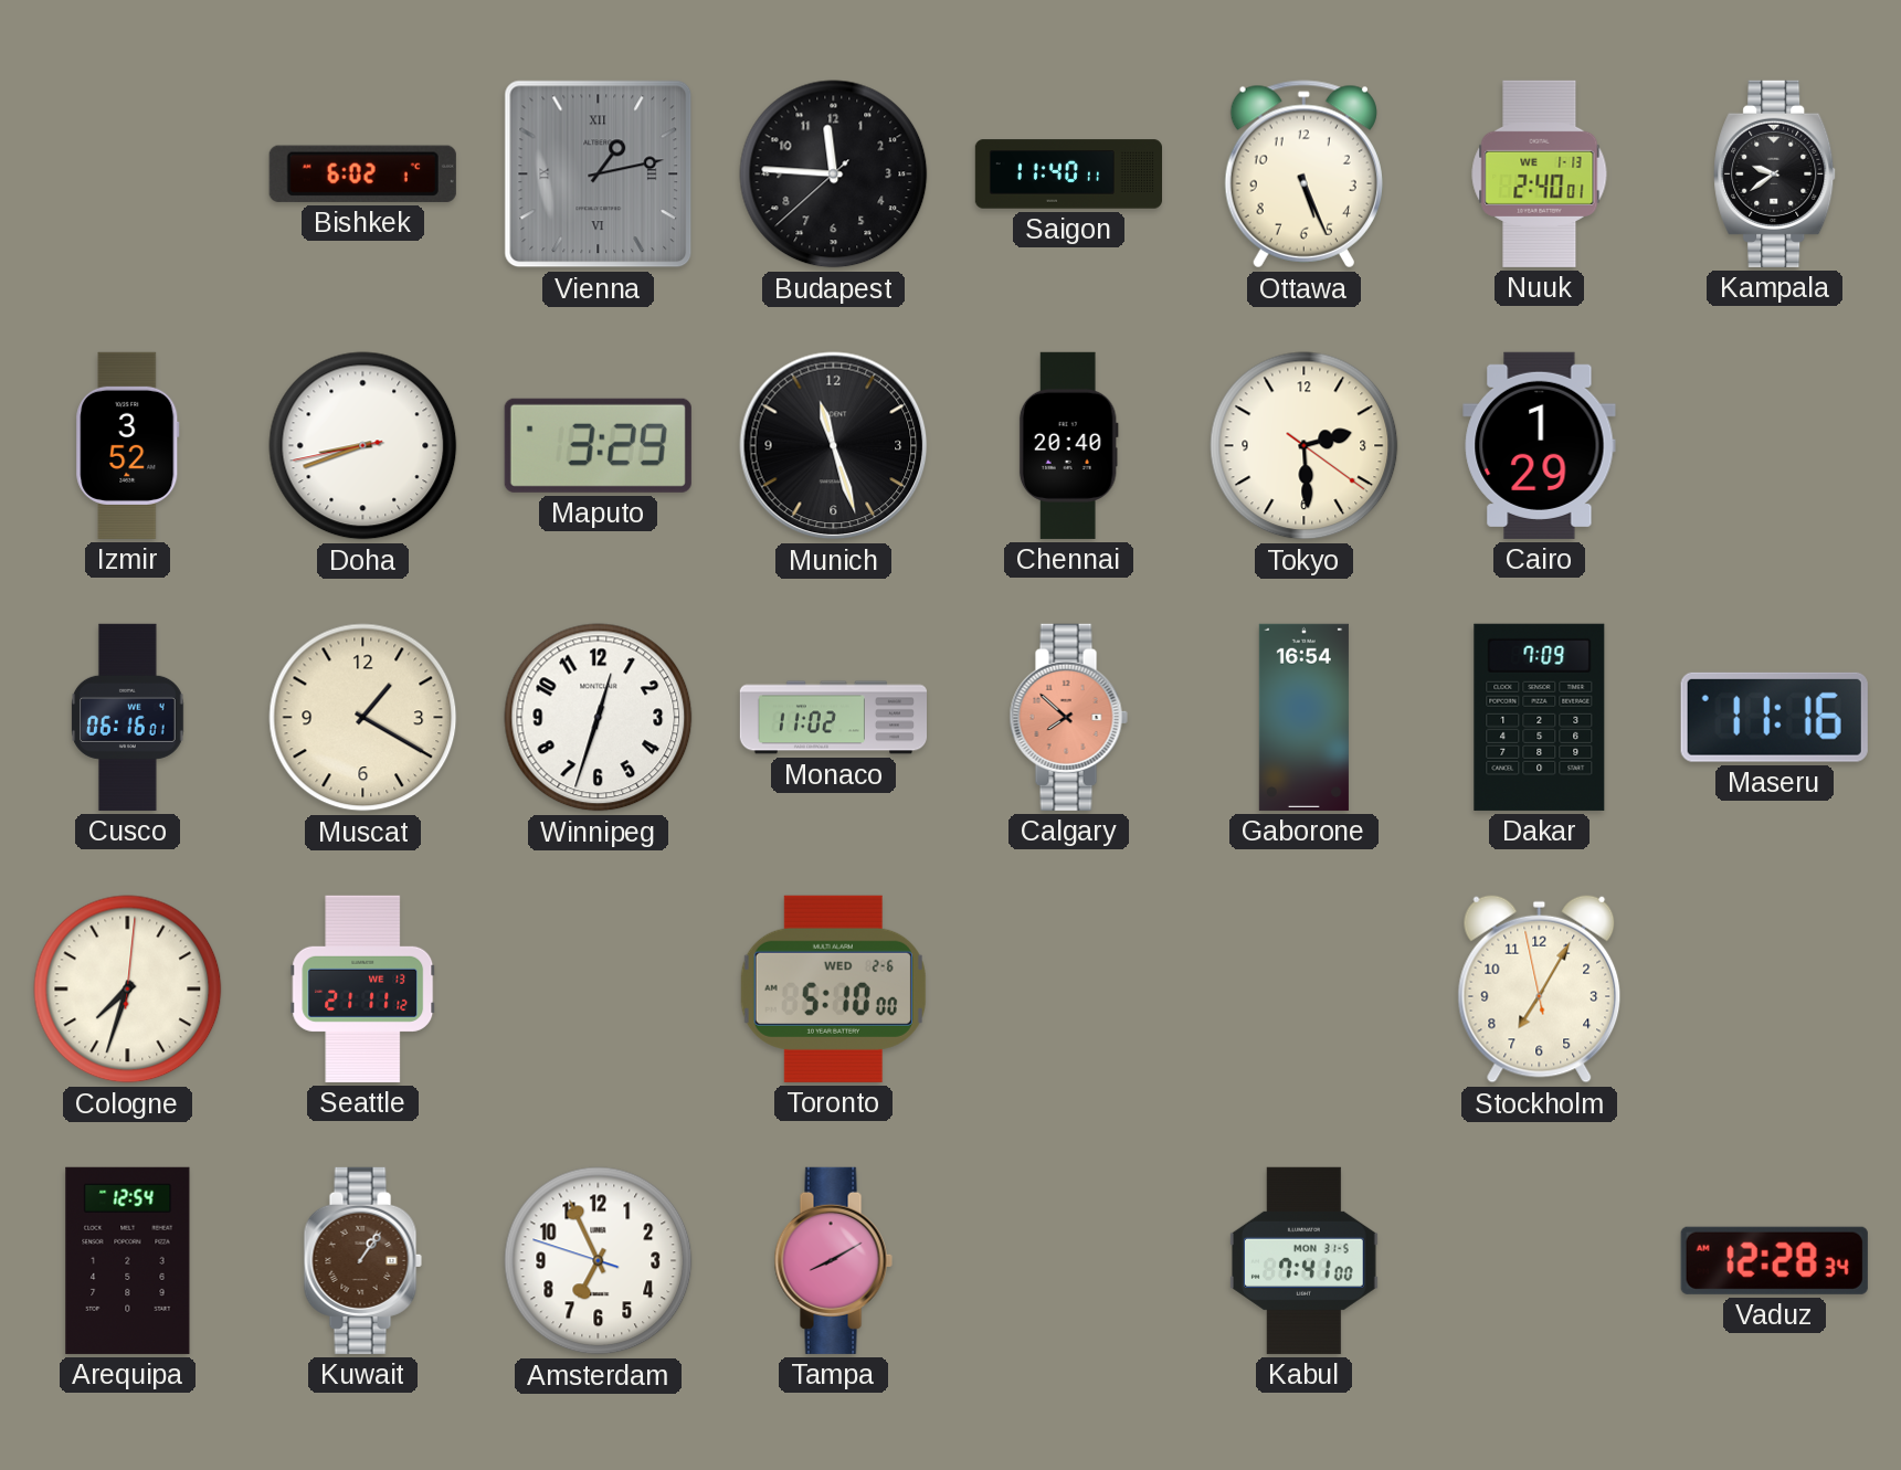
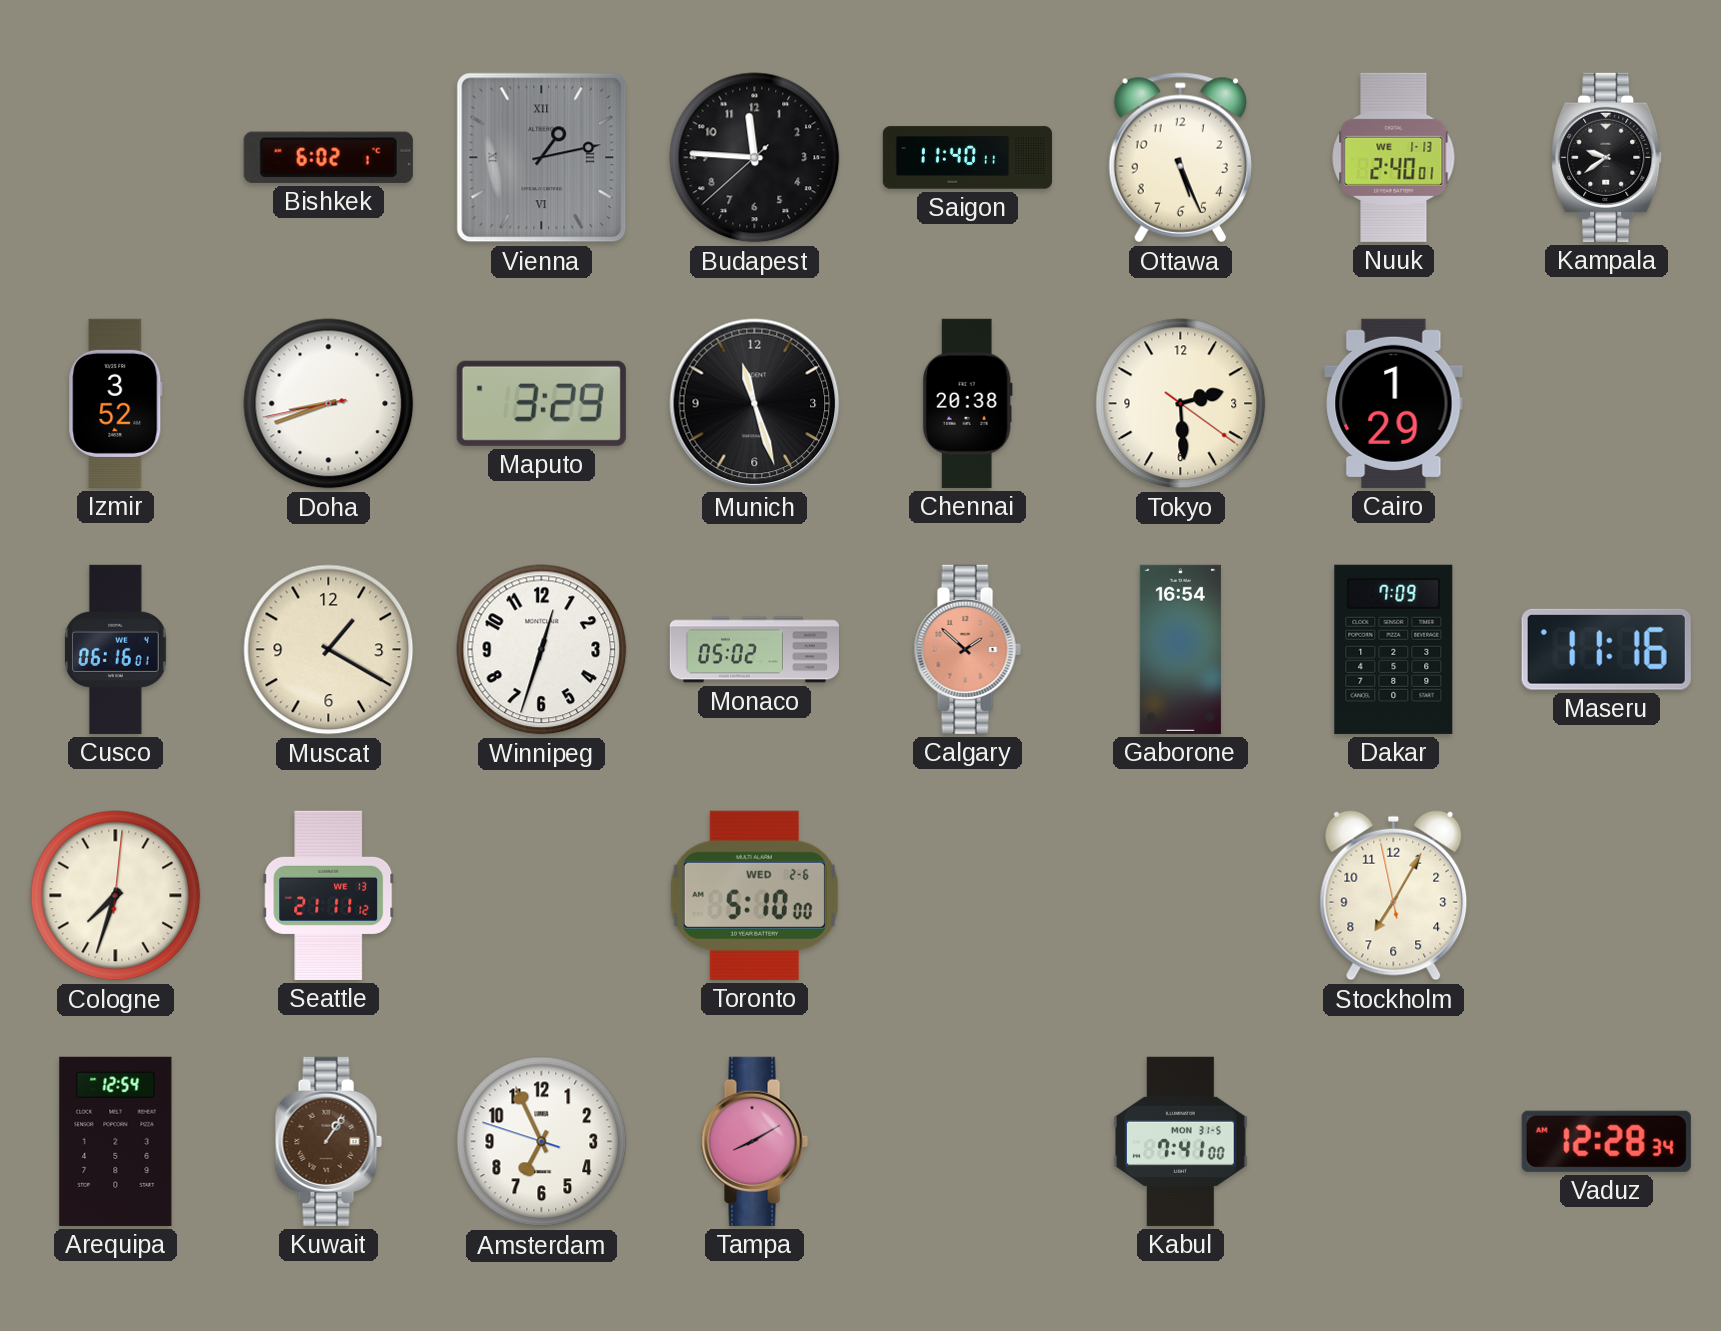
Chennai: 20:40 -> 20:38 (967, 403)
Monaco: 11:02 -> 05:02 (754, 650)
Calgary: 7:52 -> 1:52 (967, 649)
